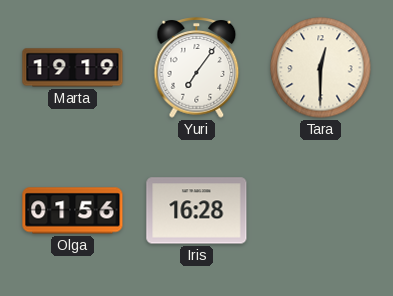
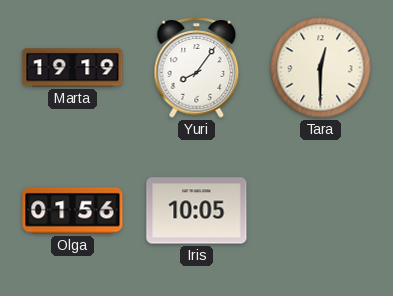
Yuri: 7:06 -> 8:06 (197, 68)
Iris: 16:28 -> 10:05 (197, 211)
